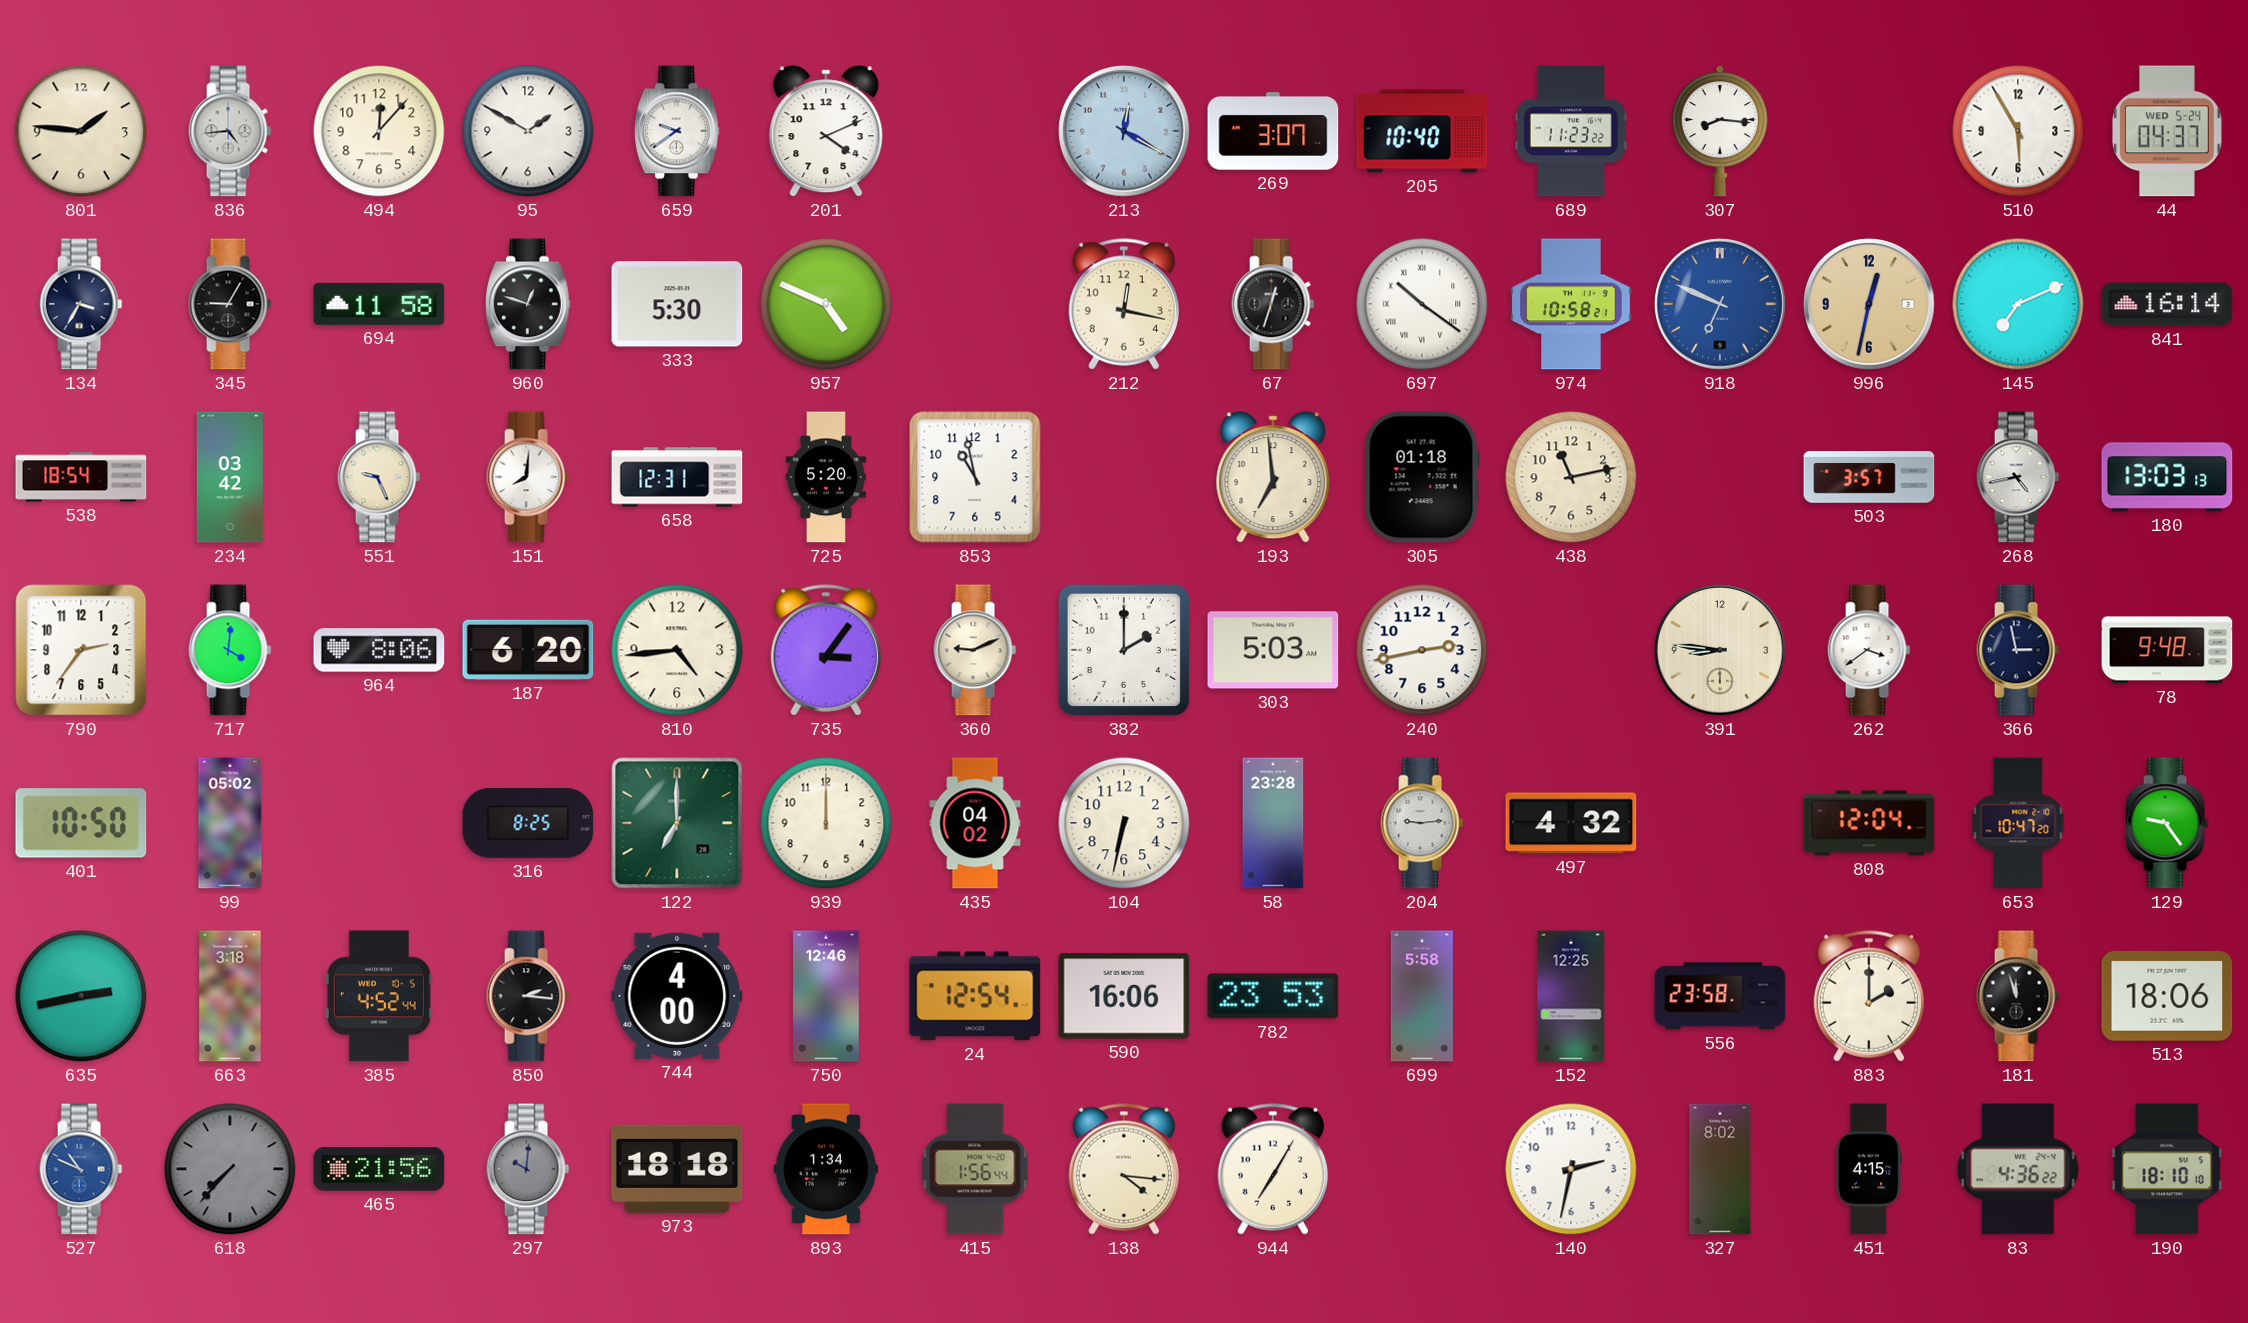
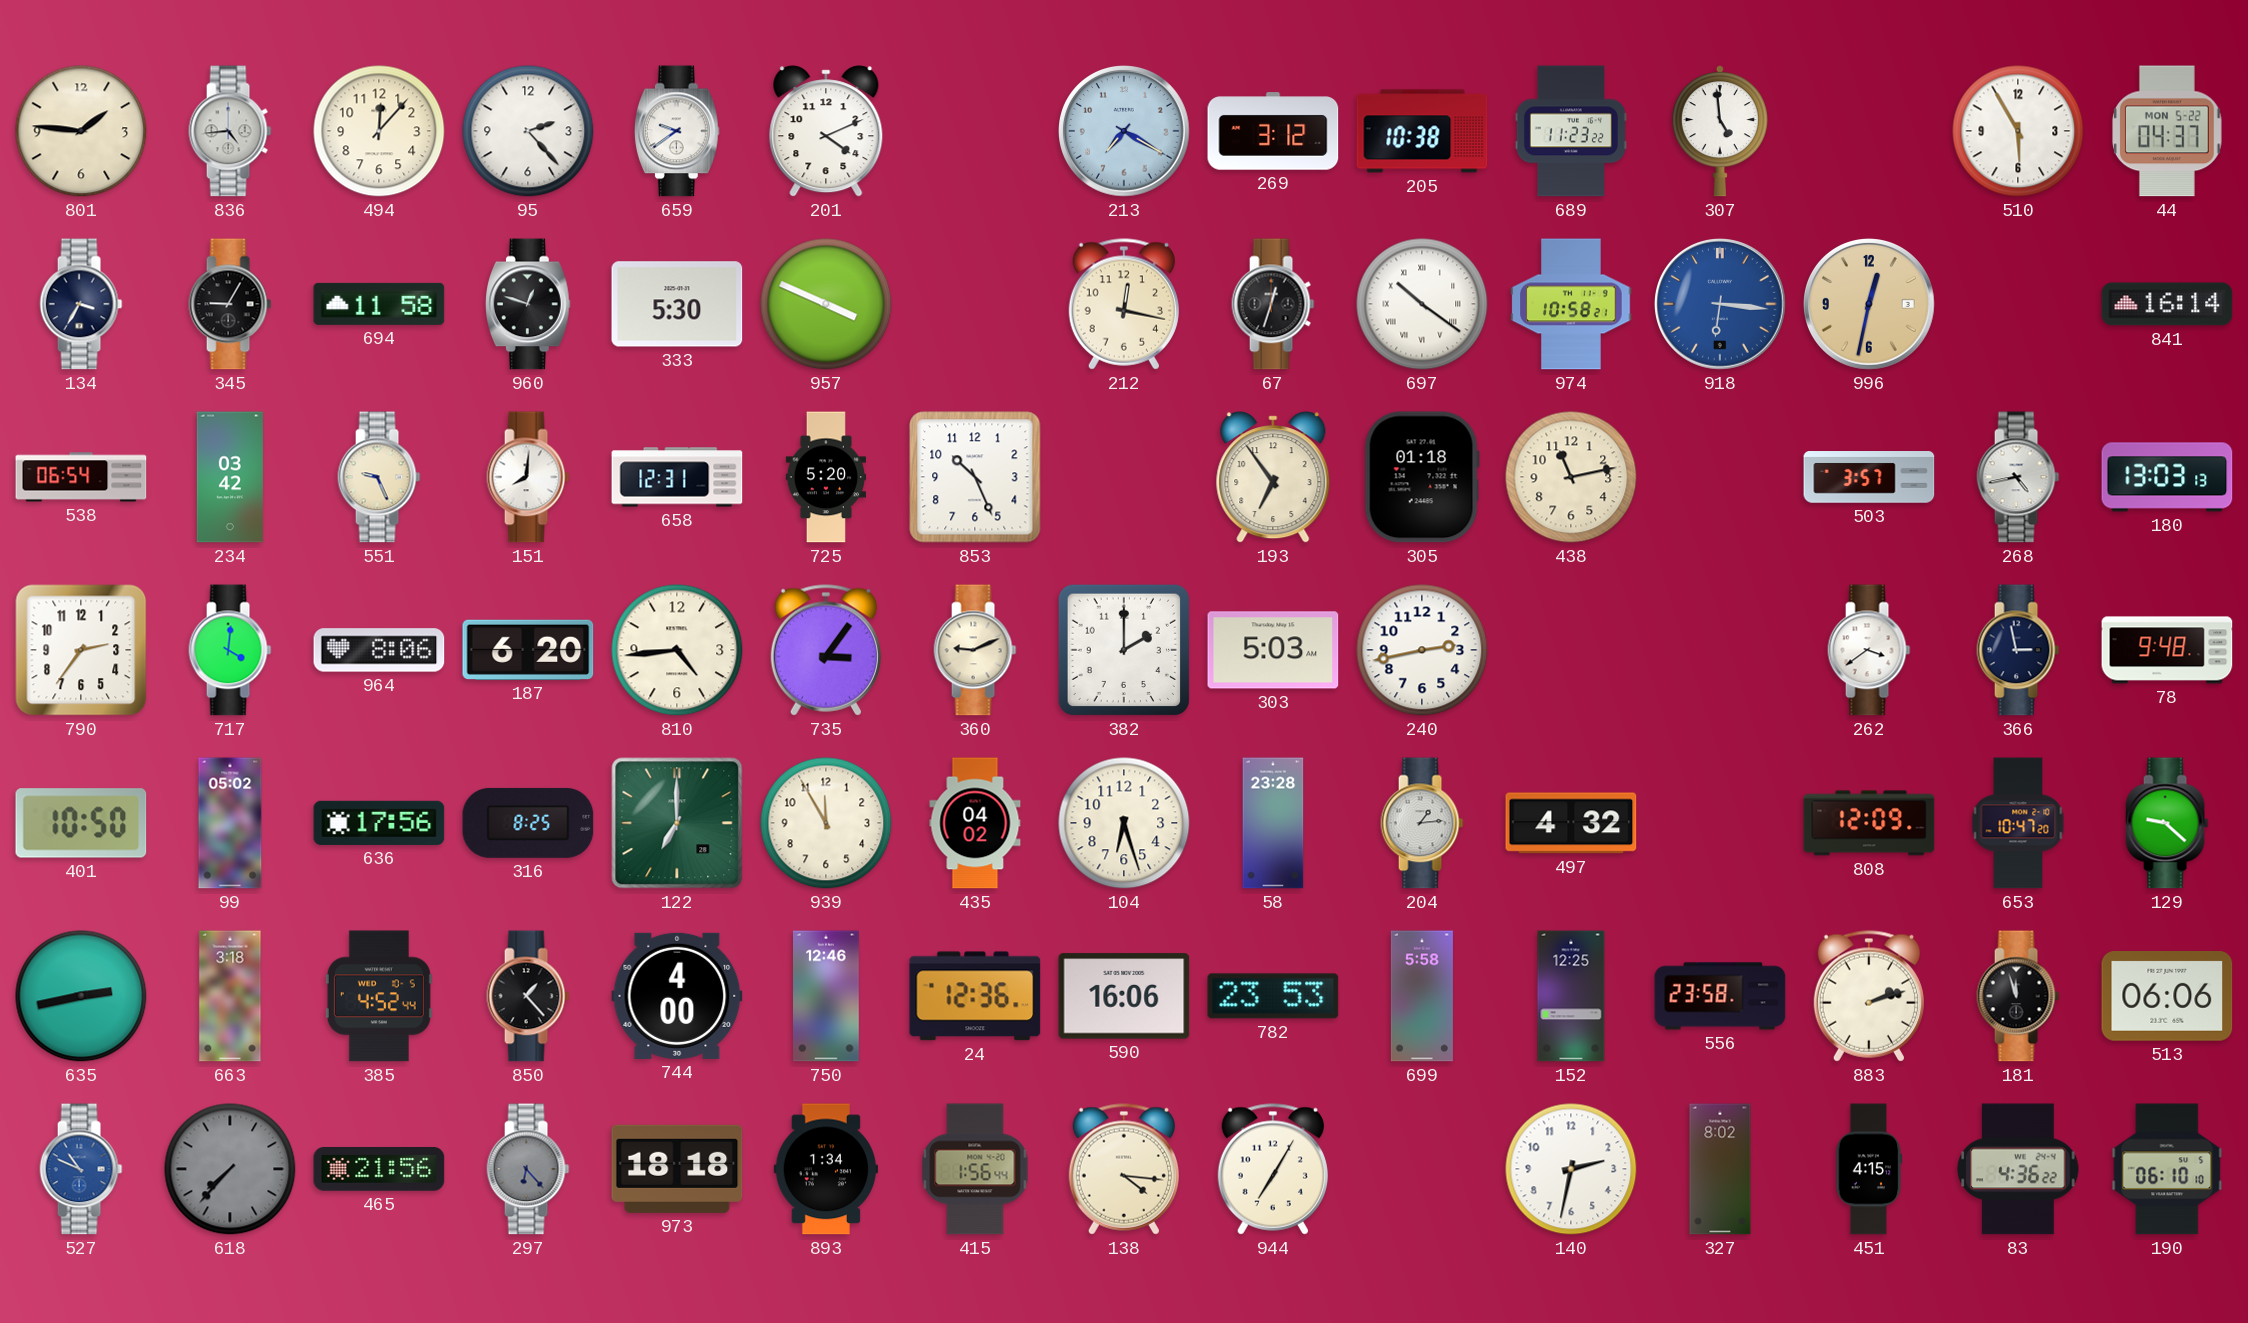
95: 1:50 -> 2:23 (528, 131)
213: 12:20 -> 7:20 (1125, 132)
269: 3:07 -> 3:12 (1273, 131)
205: 10:40 -> 10:38 (1422, 131)
307: 8:16 -> 4:59 (1720, 132)
44 date: WED 5-24 -> MON 5-22 (2168, 131)
957: 4:49 -> 3:49 (826, 304)
918: 6:49 -> 6:16 (1721, 305)
145: 7:11 -> none (2018, 304)
538: 18:54 -> 06:54 (81, 477)
853: 10:58 -> 10:26 (975, 477)
193: 6:59 -> 6:54 (1273, 477)
391: 8:46 -> none (1721, 651)
636: none -> 17:56 (379, 823)
939: 12:00 -> 11:55 (826, 823)
104: 6:32 -> 6:27 (1124, 823)
204: 9:14 -> 1:14 (1422, 823)
808: 12:04 -> 12:09 (1869, 823)
129: 9:24 -> 9:22 (2167, 823)
850: 2:16 -> 1:23 (528, 996)
24: 12:54 -> 12:36 (975, 996)
883: 2:00 -> 2:12 (1869, 996)
513: 18:06 -> 06:06 (2167, 997)
297: 10:01 -> 6:23 (528, 1169)
190: 18:10 -> 06:10 (2167, 1169)
